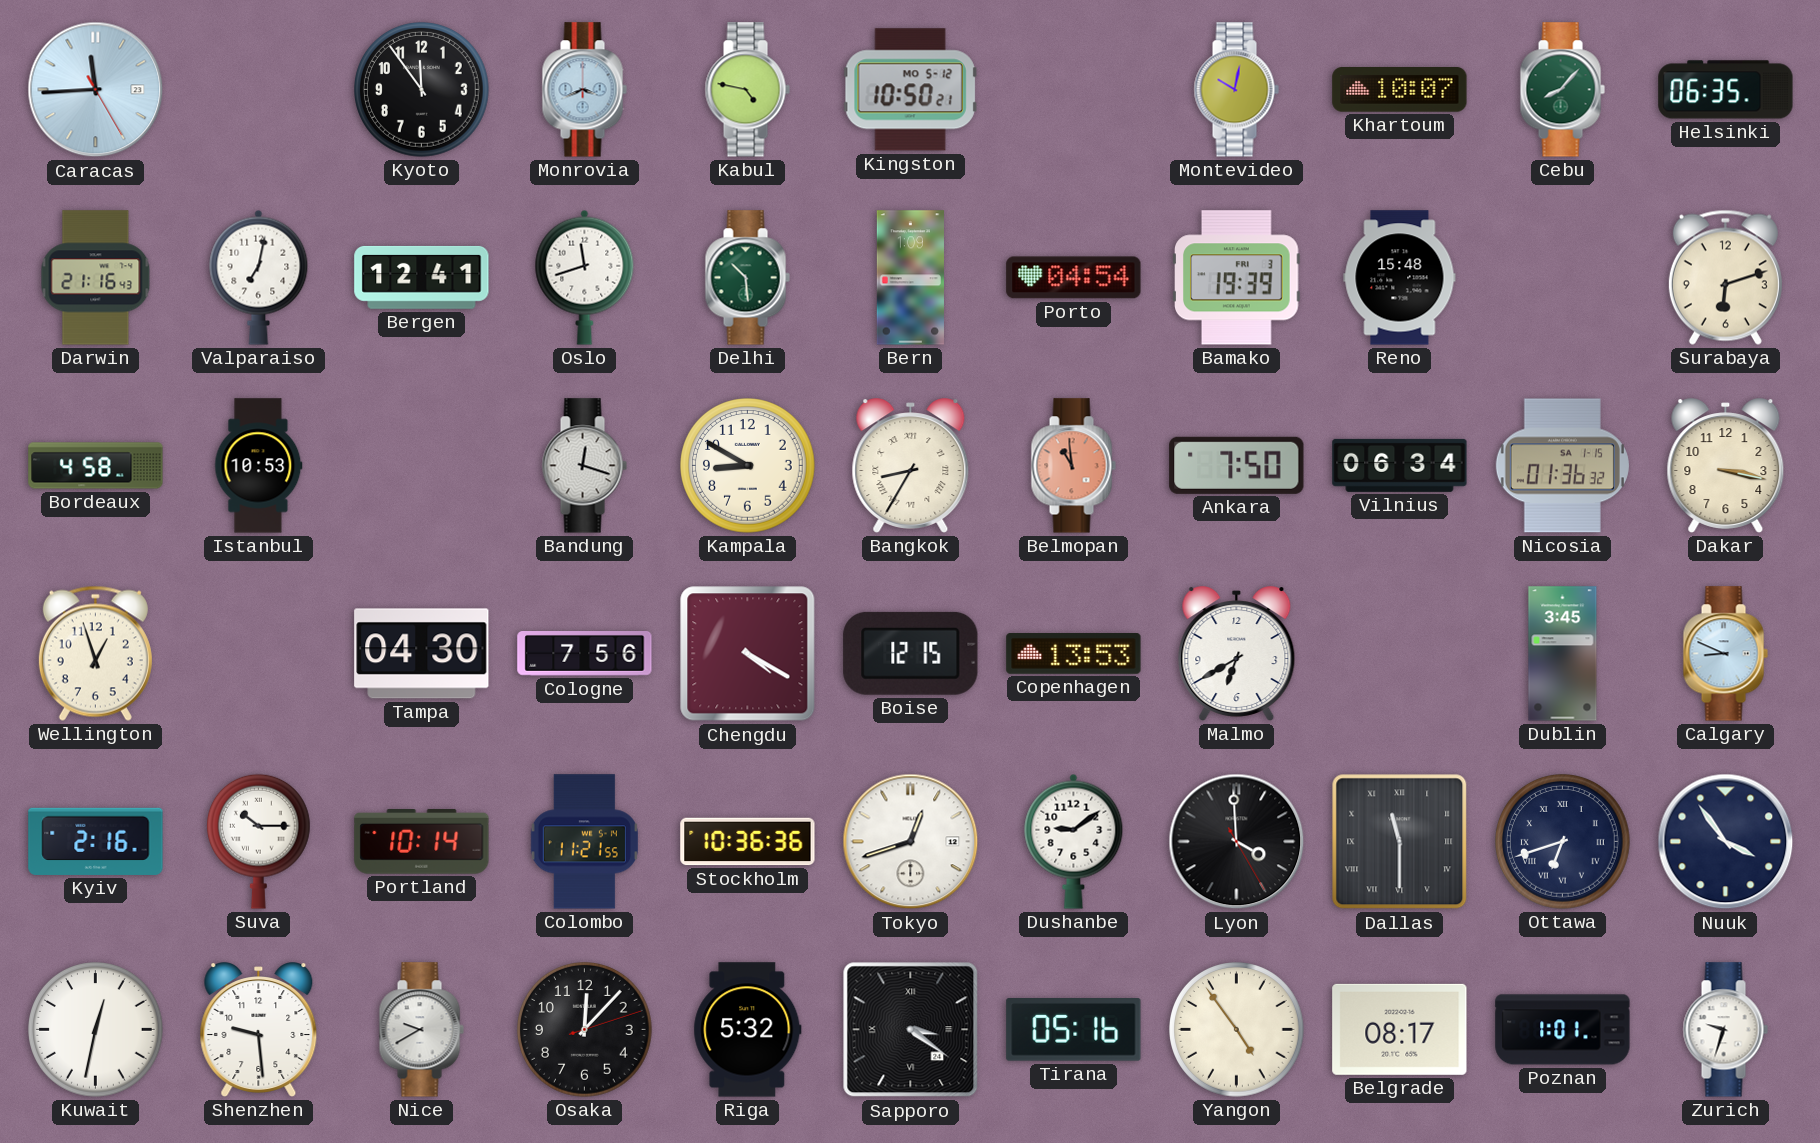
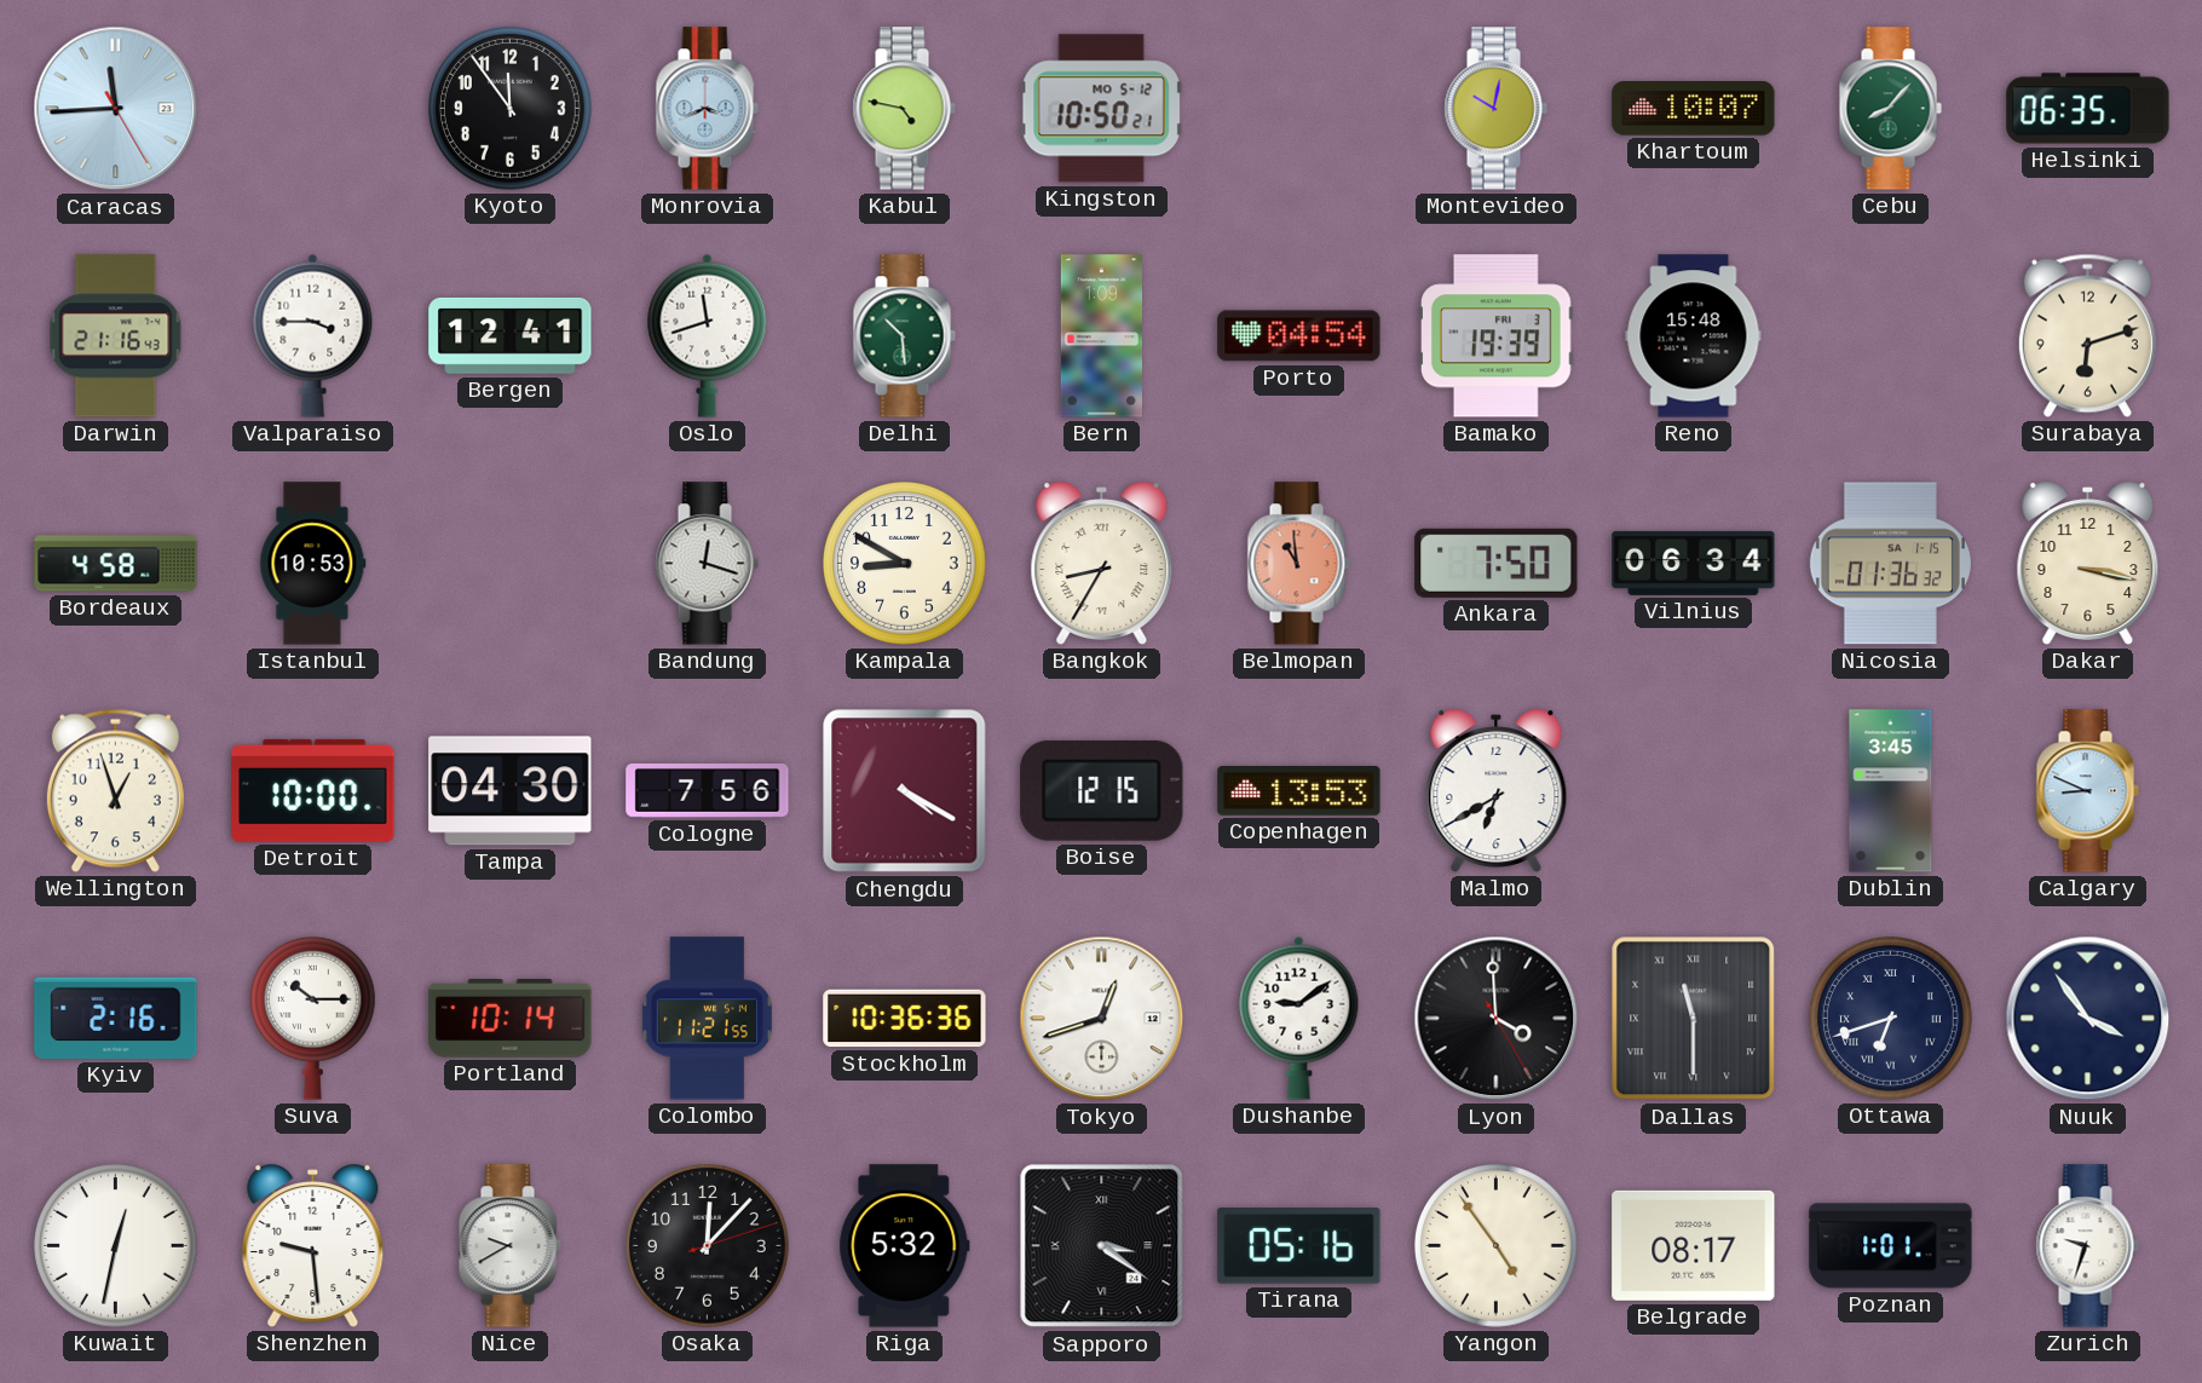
Valparaiso: 7:02 -> 3:45 (313, 335)
Detroit: none -> 10:00 (313, 790)
